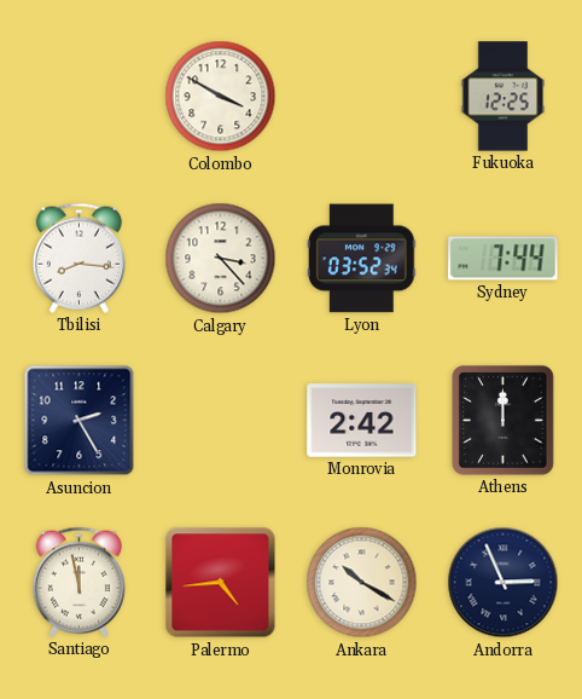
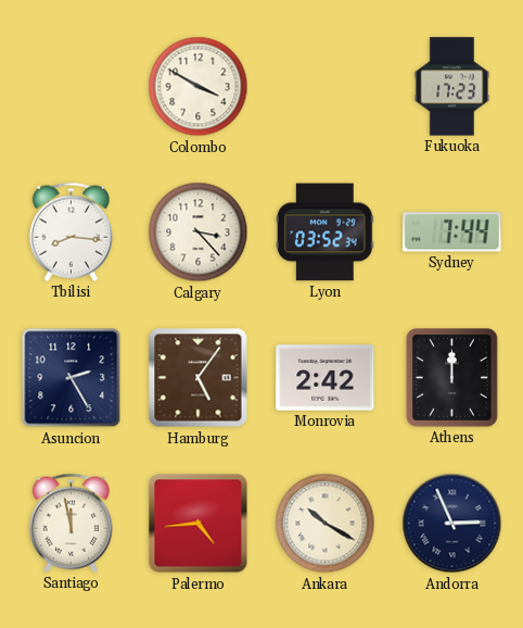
Fukuoka: 12:25 -> 17:23 (452, 87)
Hamburg: none -> 5:06 (199, 378)
